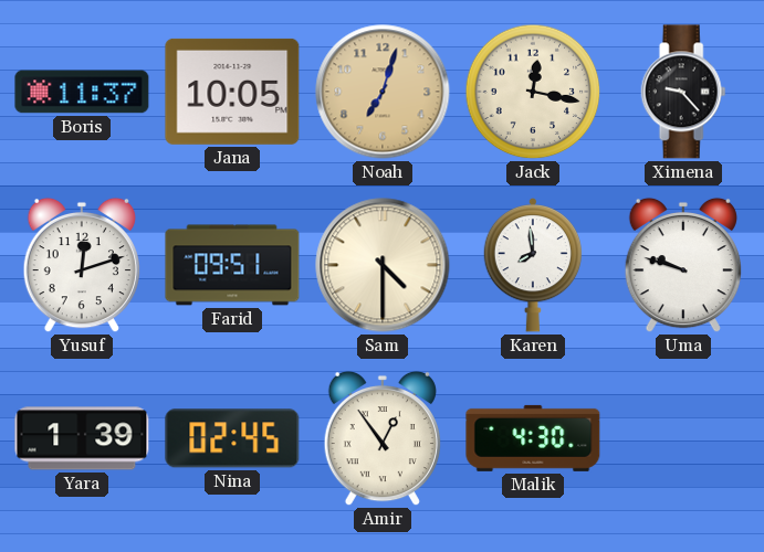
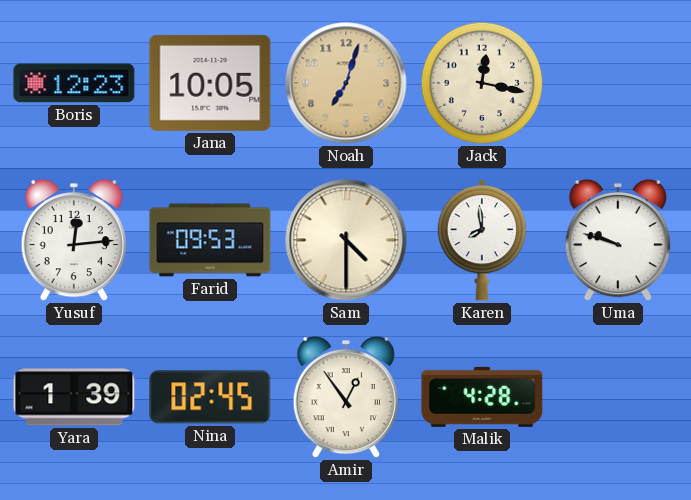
Boris: 11:37 -> 12:23 (74, 83)
Ximena: 9:23 -> none (683, 92)
Yusuf: 12:12 -> 12:14 (74, 240)
Farid: 09:51 -> 09:53 (210, 240)
Malik: 4:30 -> 4:28 (482, 397)
